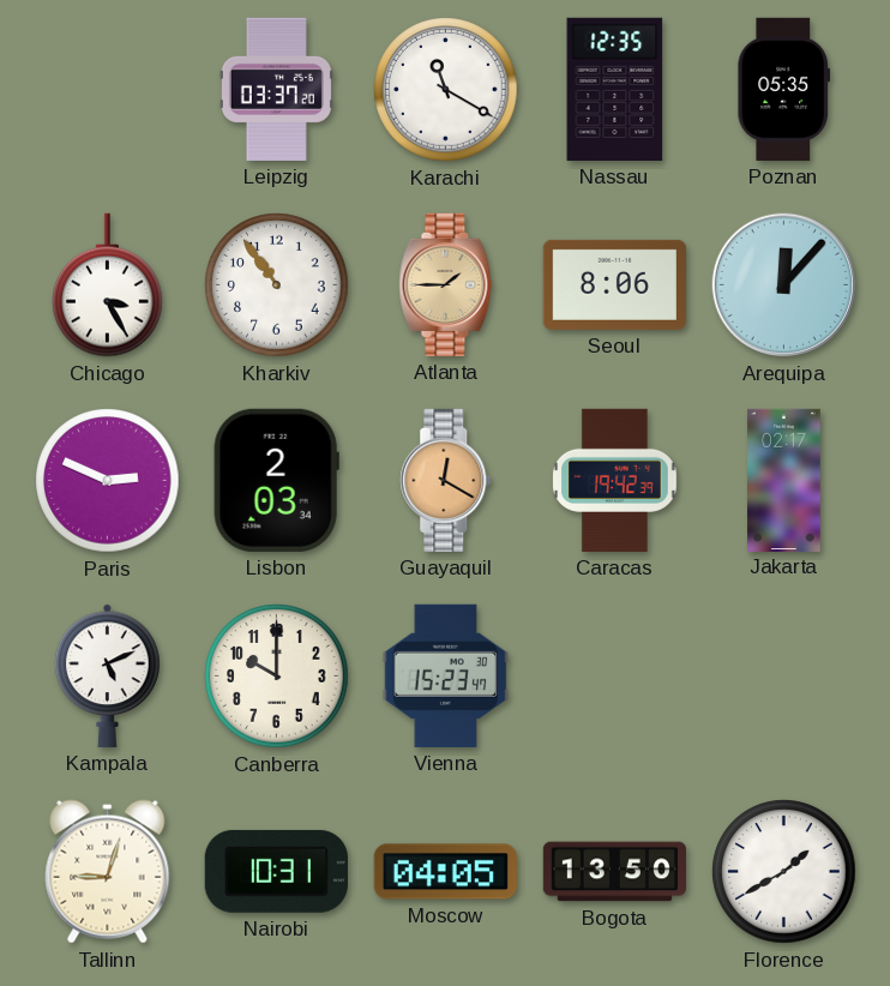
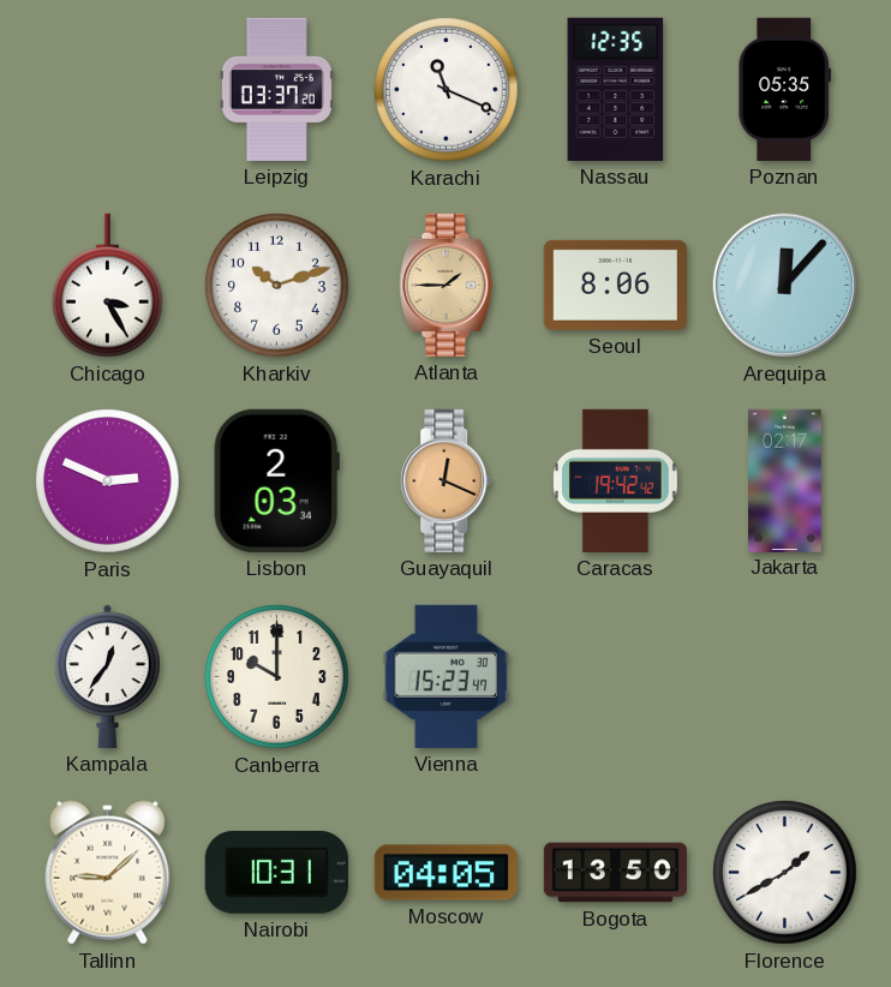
Karachi: 11:20 -> 11:19 (447, 90)
Kharkiv: 10:54 -> 10:12 (277, 286)
Guayaquil: 12:20 -> 12:19 (447, 480)
Caracas: 19:42:39 -> 19:42:42 (616, 480)
Kampala: 5:11 -> 12:36 (108, 676)
Tallinn: 9:03 -> 9:08 (108, 873)
